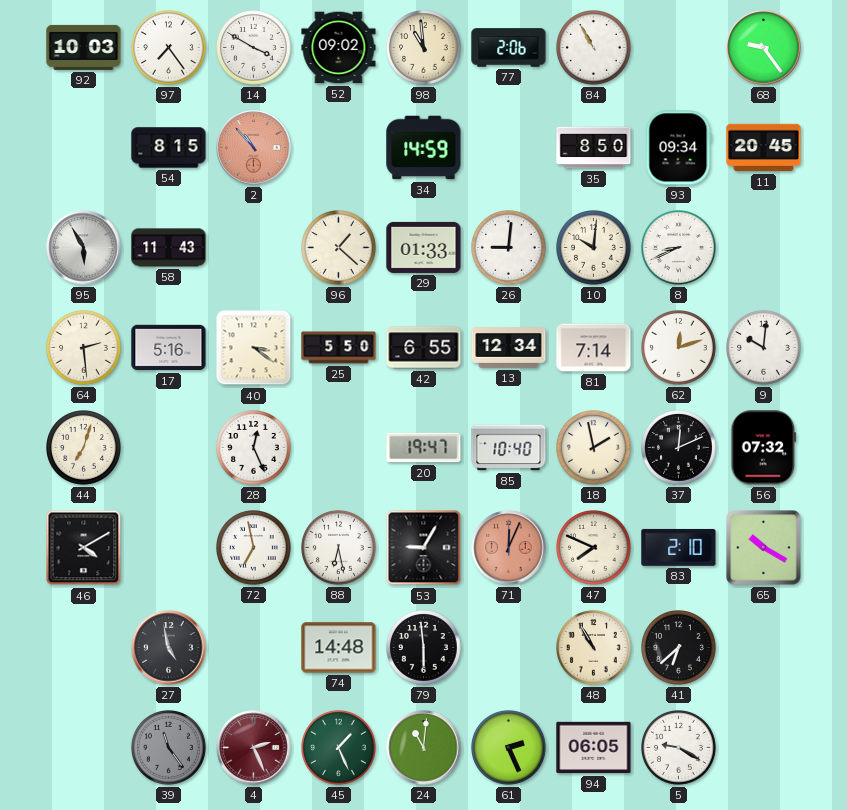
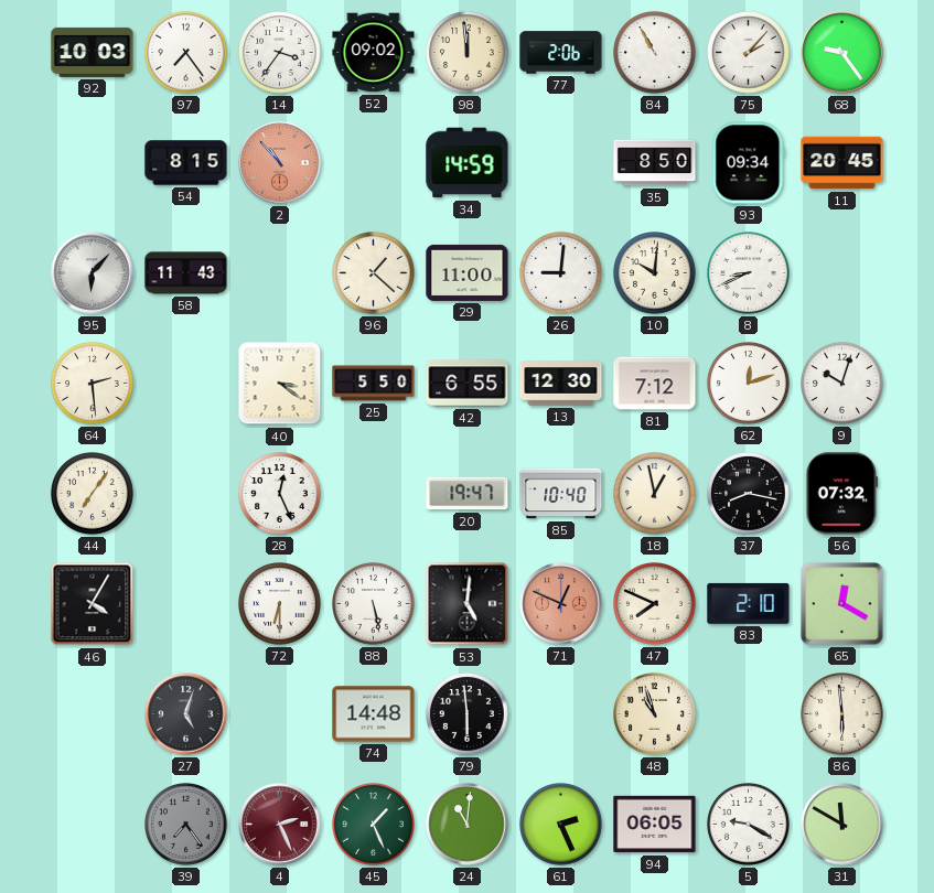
14: 3:50 -> 3:36 (280, 53)
98: 10:59 -> 11:59 (468, 53)
75: none -> 2:07 (749, 53)
95: 5:55 -> 6:07 (93, 273)
29: 01:33 -> 11:00 (468, 272)
17: 5:16 -> none (169, 348)
13: 12:34 -> 12:30 (561, 384)
81: 7:14 -> 7:12 (655, 384)
9: 10:01 -> 10:03 (842, 384)
44: 7:03 -> 7:06 (93, 494)
18: 1:58 -> 12:58 (655, 494)
37: 12:11 -> 8:17 (749, 494)
46: 4:10 -> 4:05 (93, 604)
72: 6:58 -> 6:30 (280, 604)
88: 6:28 -> 5:28 (374, 604)
53: 9:05 -> 5:01 (468, 604)
71: 12:04 -> 12:49 (561, 604)
65: 10:20 -> 12:20 (842, 604)
27: 4:58 -> 5:03 (186, 714)
48: 10:55 -> 10:57 (655, 714)
41: 6:38 -> none (679, 648)
86: none -> 5:59 (842, 714)
39: 11:24 -> 7:24 (186, 825)
31: none -> 11:50 (842, 825)
